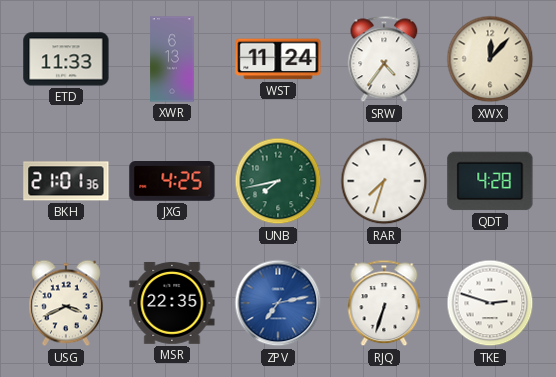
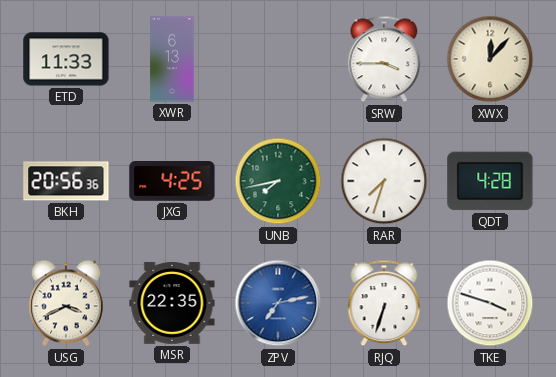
WST: 11:24 -> none (278, 59)
SRW: 4:36 -> 3:45 (384, 59)
BKH: 21:01 -> 20:56 (66, 181)
TKE: 2:48 -> 3:48 (490, 303)
